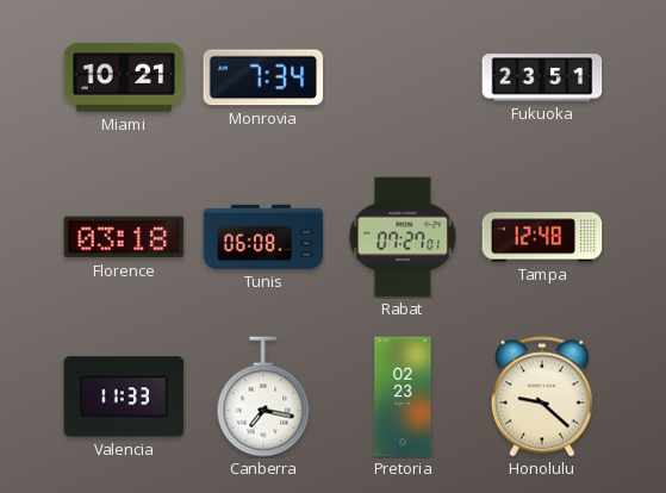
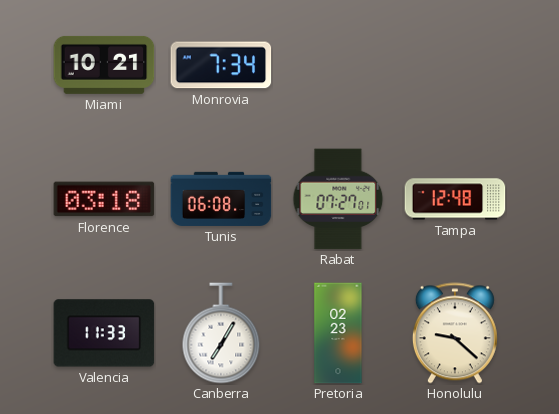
Fukuoka: 23:51 -> none (542, 77)
Canberra: 7:17 -> 7:05 (221, 333)
